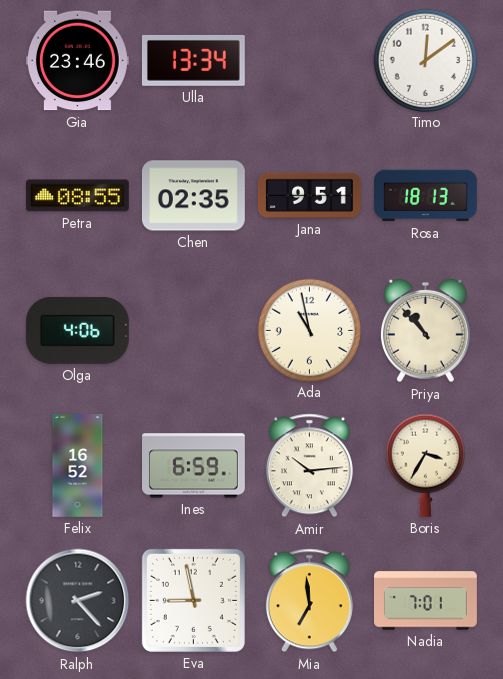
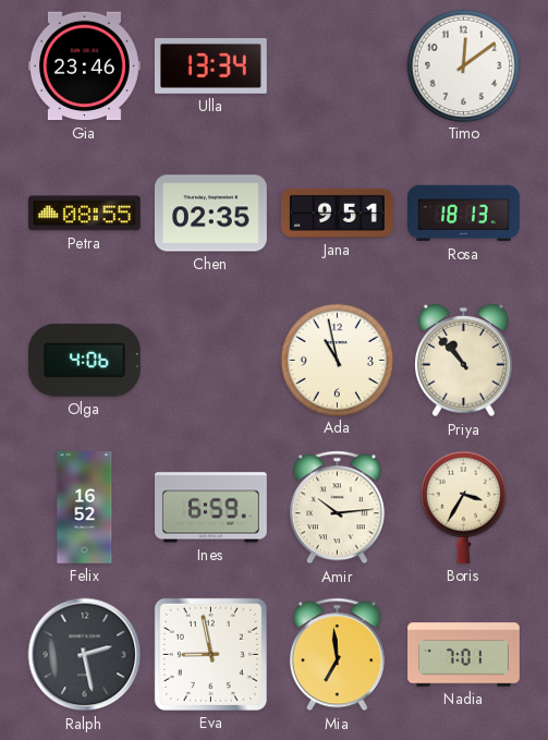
Ralph: 2:23 -> 2:28 (85, 655)
